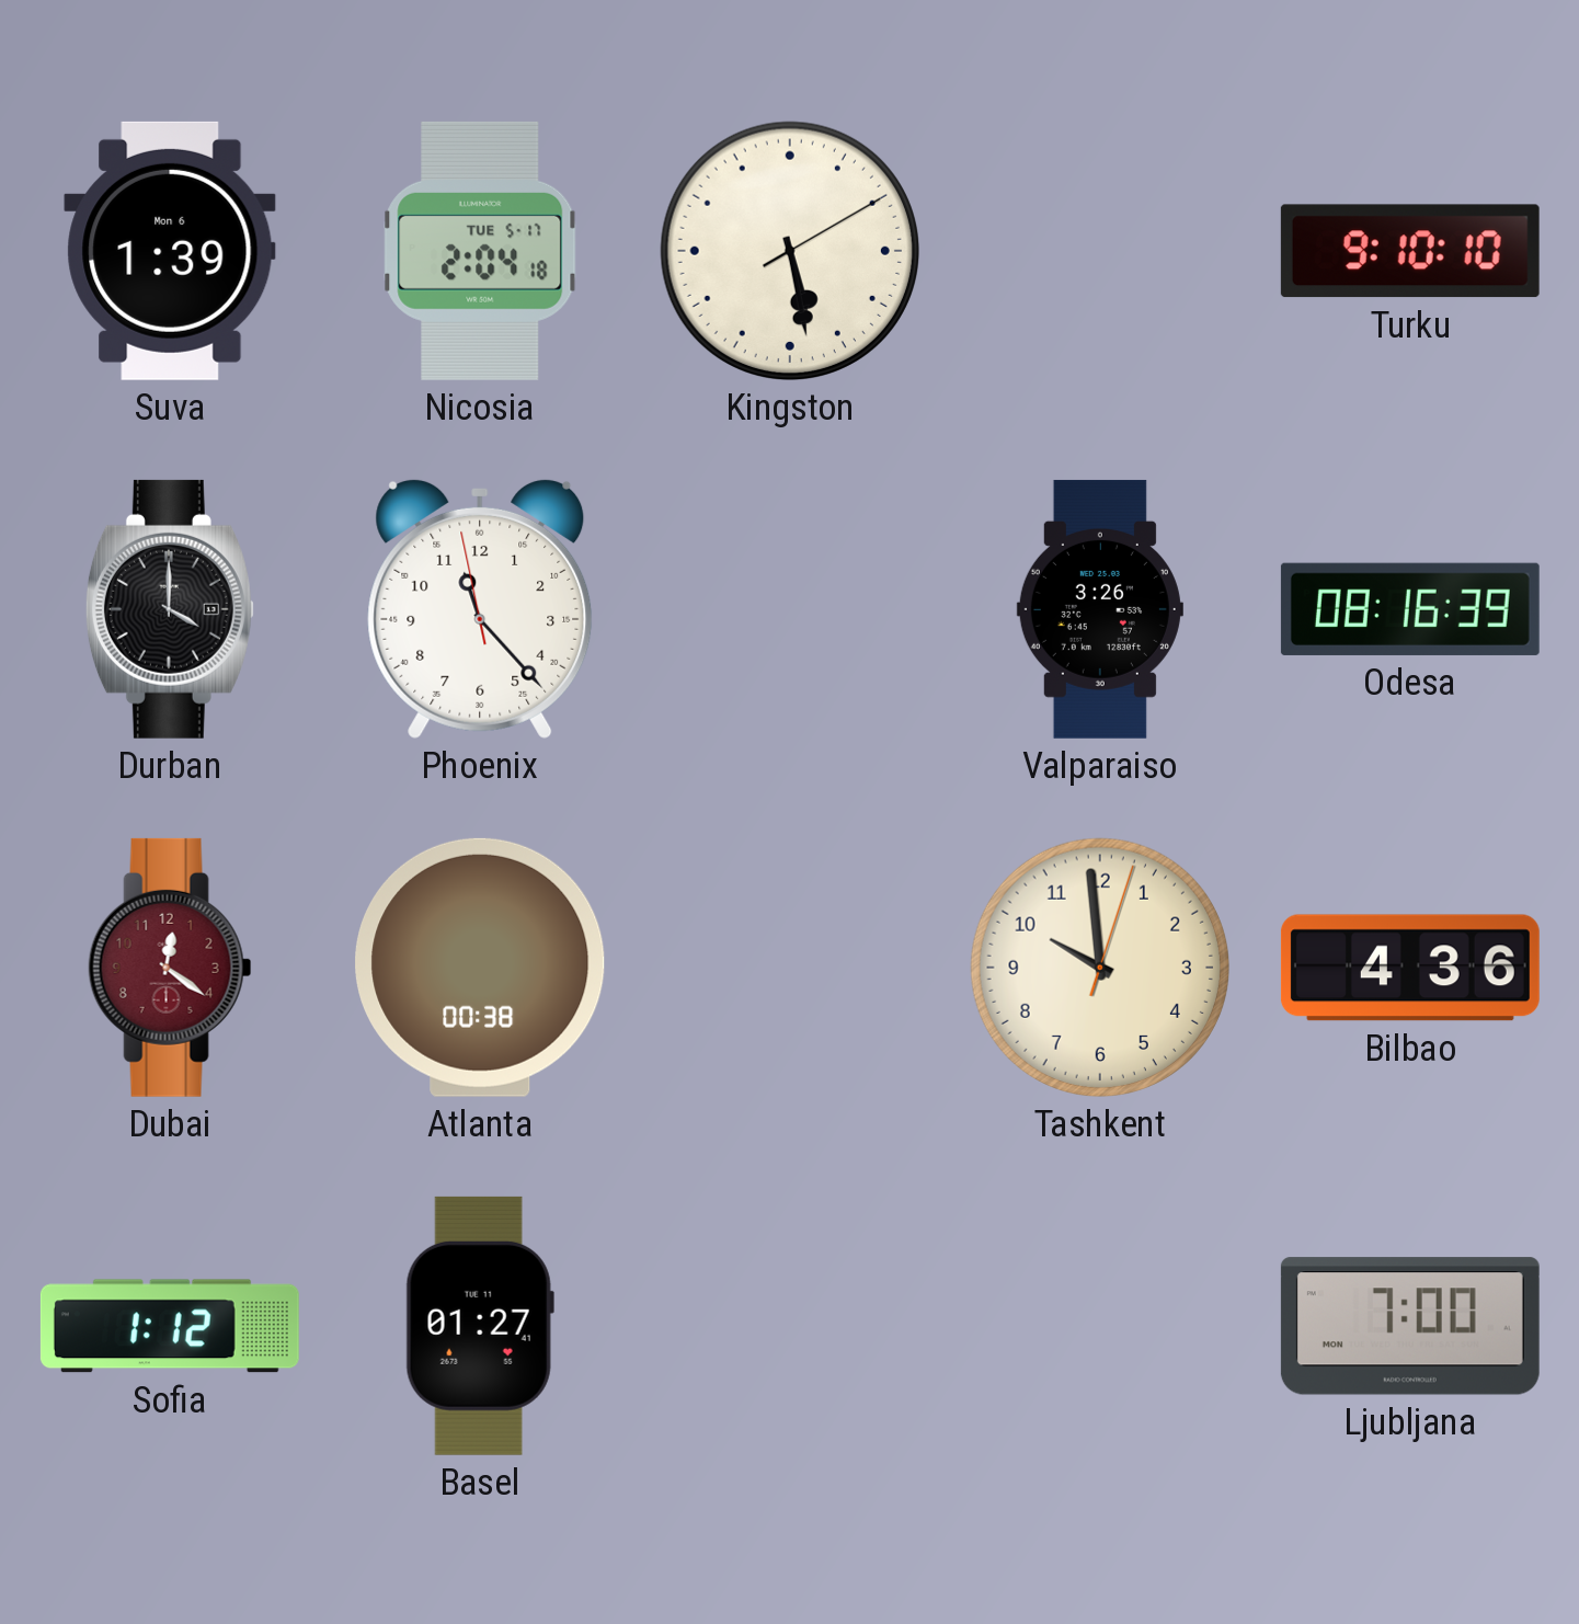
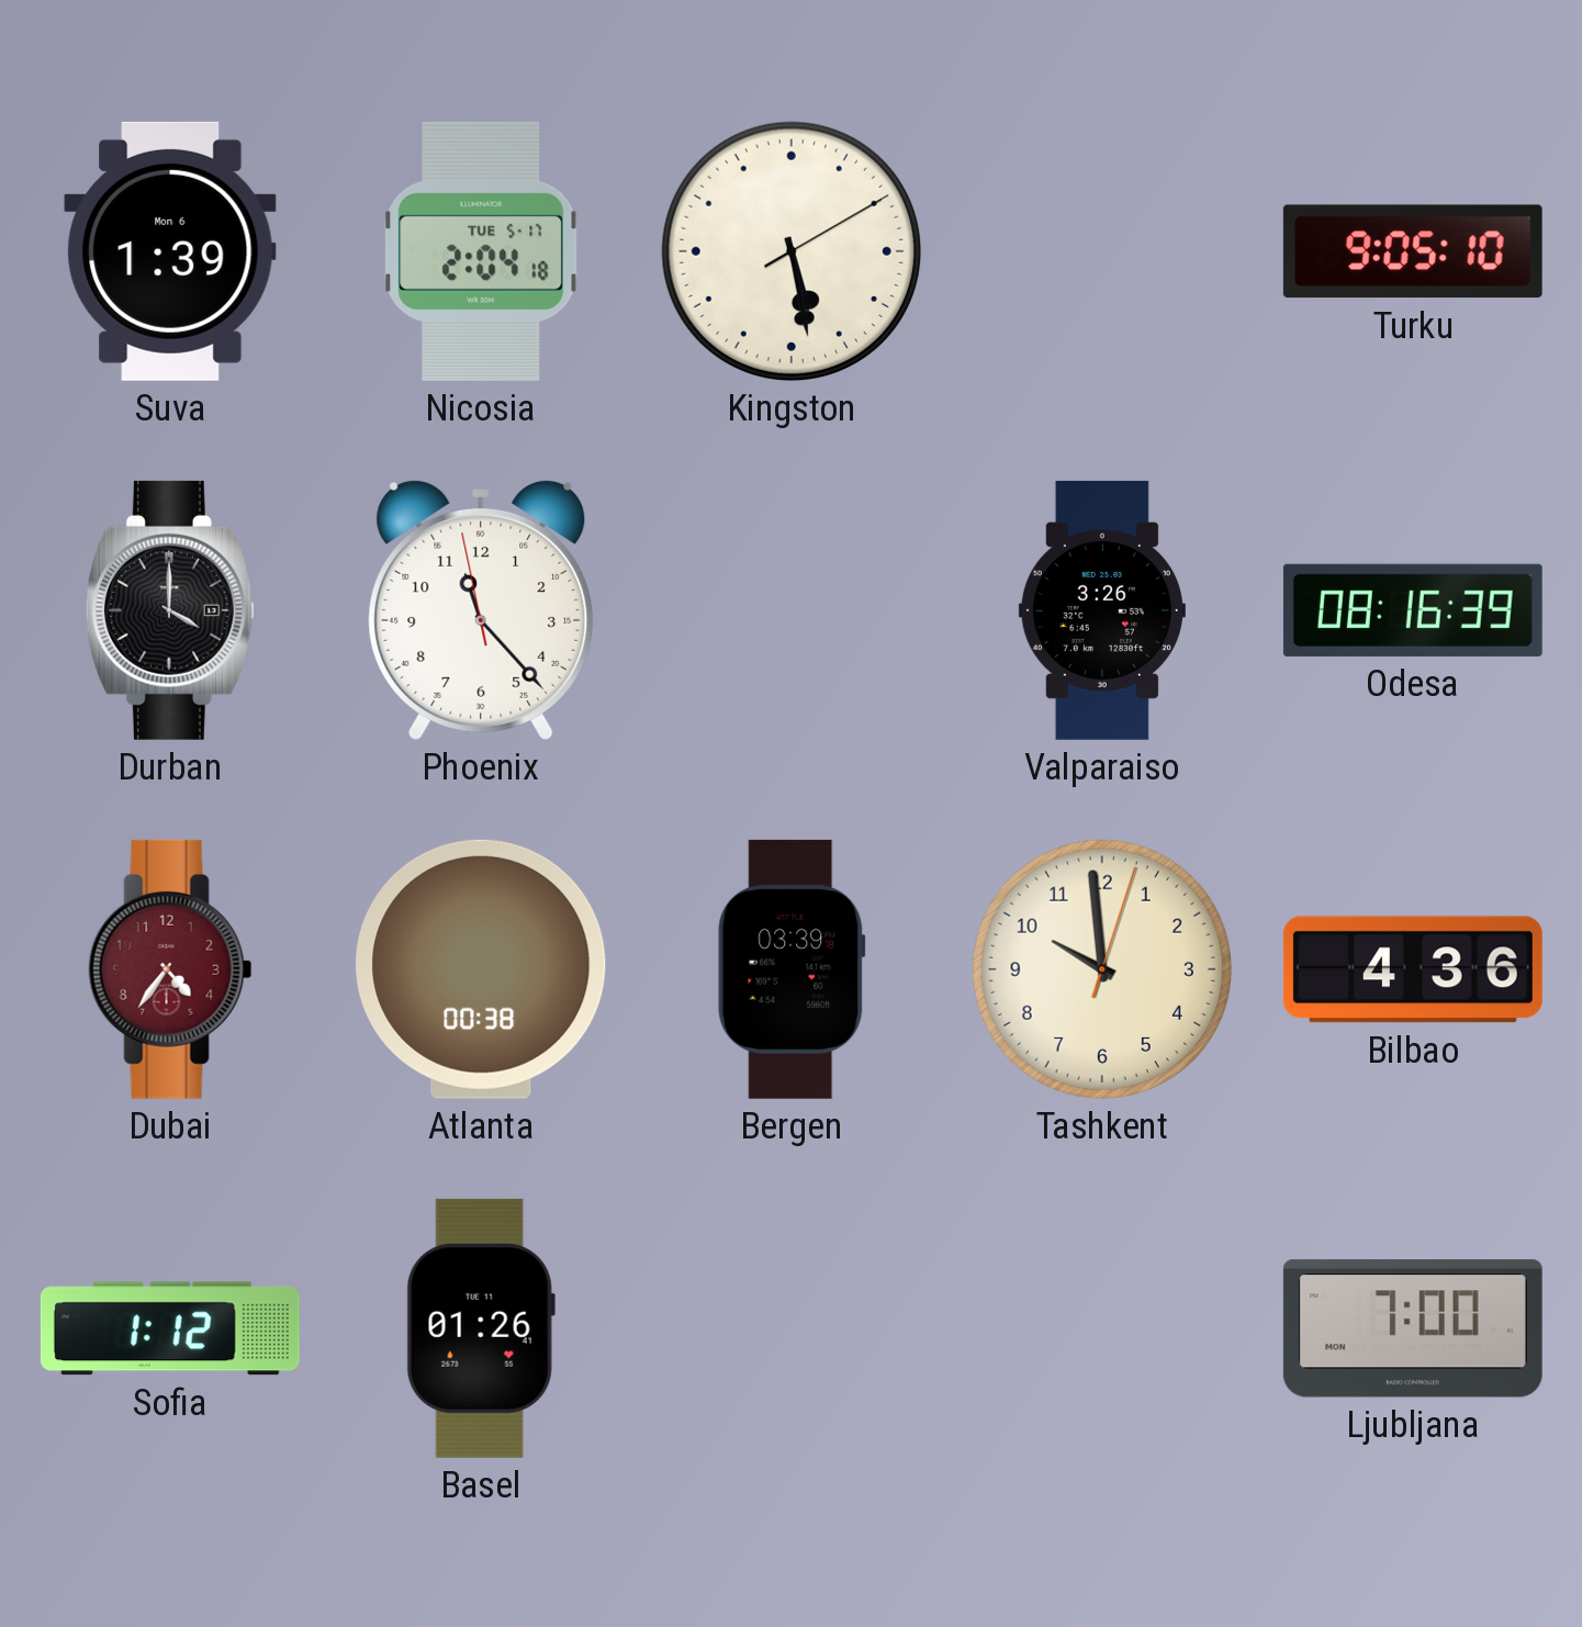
Turku: 9:10 -> 9:05 (1413, 251)
Dubai: 12:21 -> 4:36 (170, 969)
Bergen: none -> 03:39 (792, 969)
Basel: 01:27 -> 01:26 (481, 1328)
